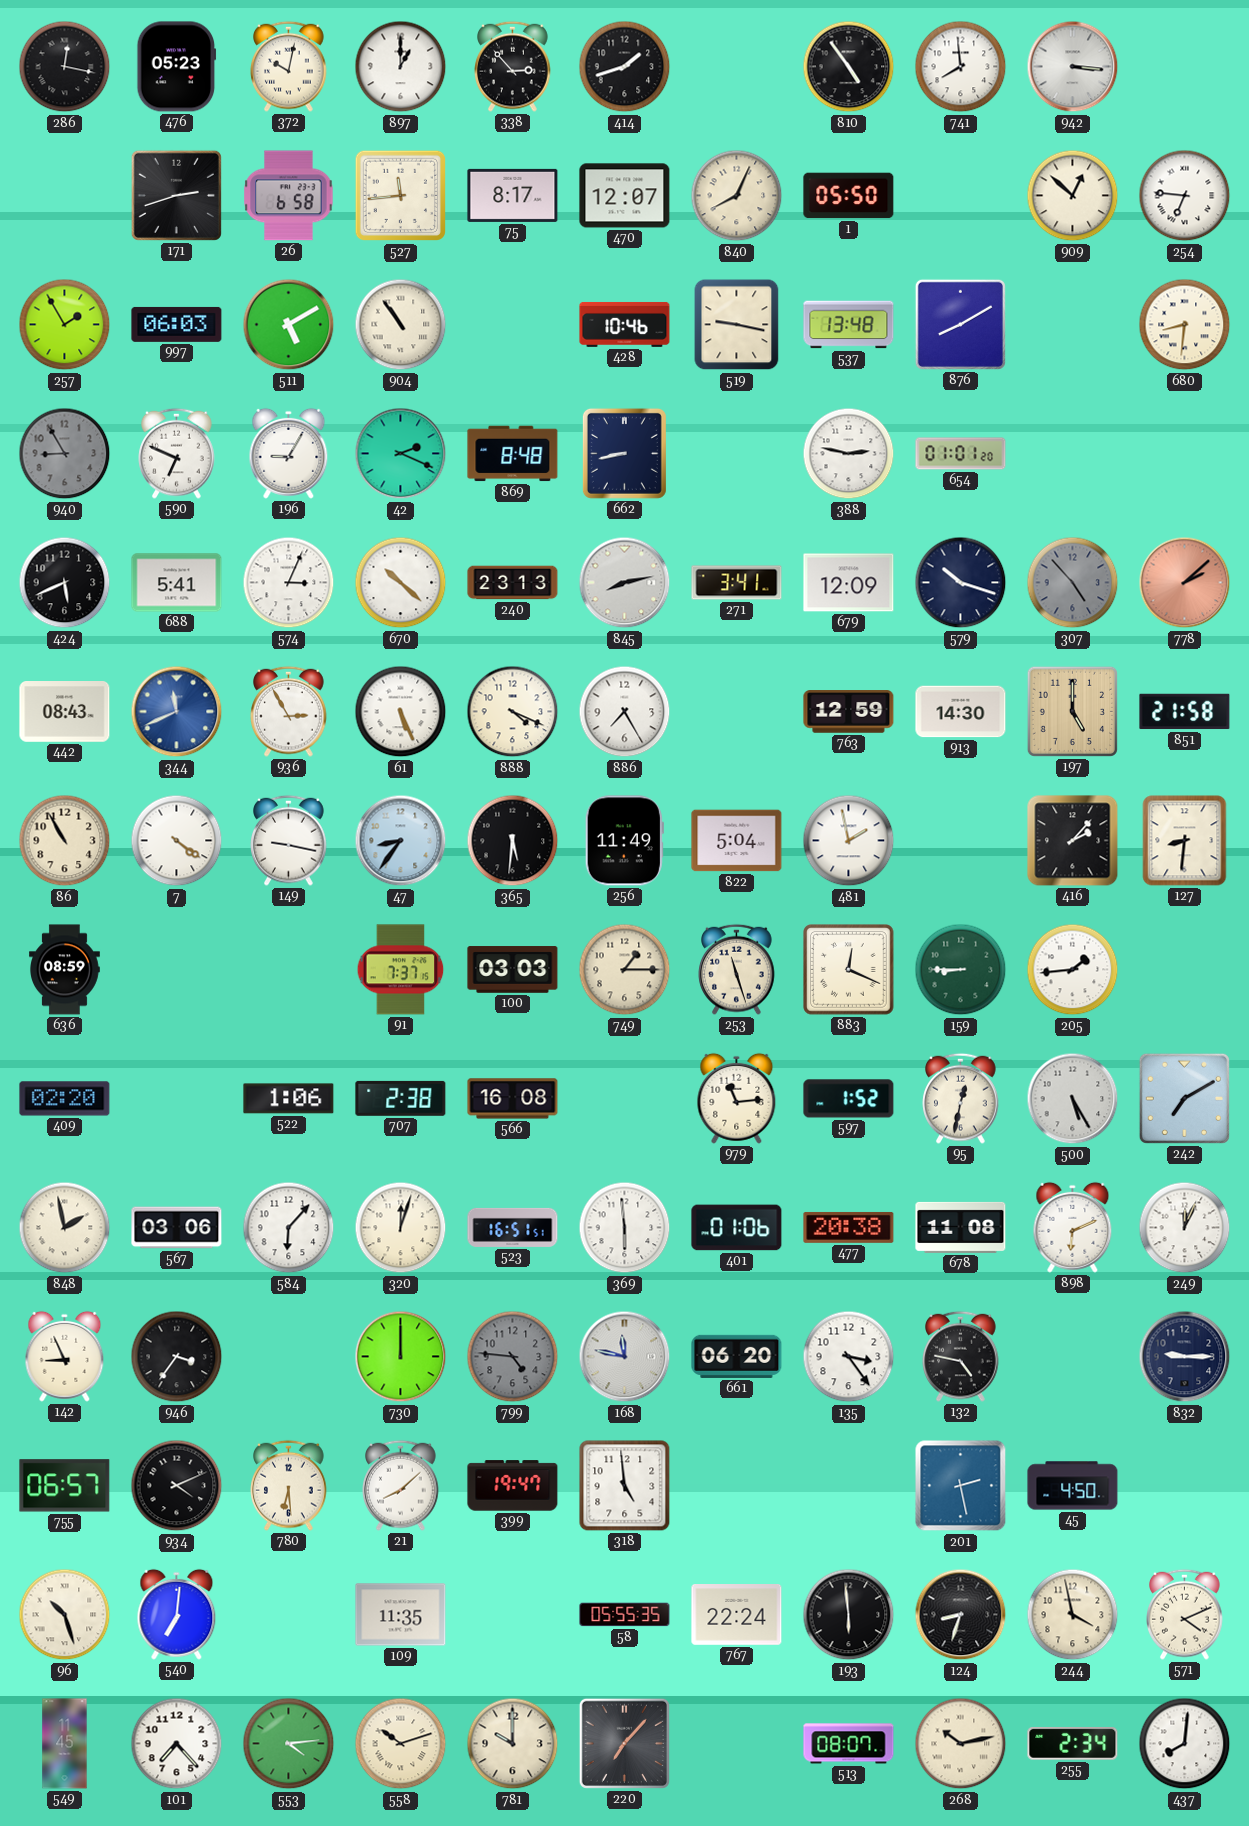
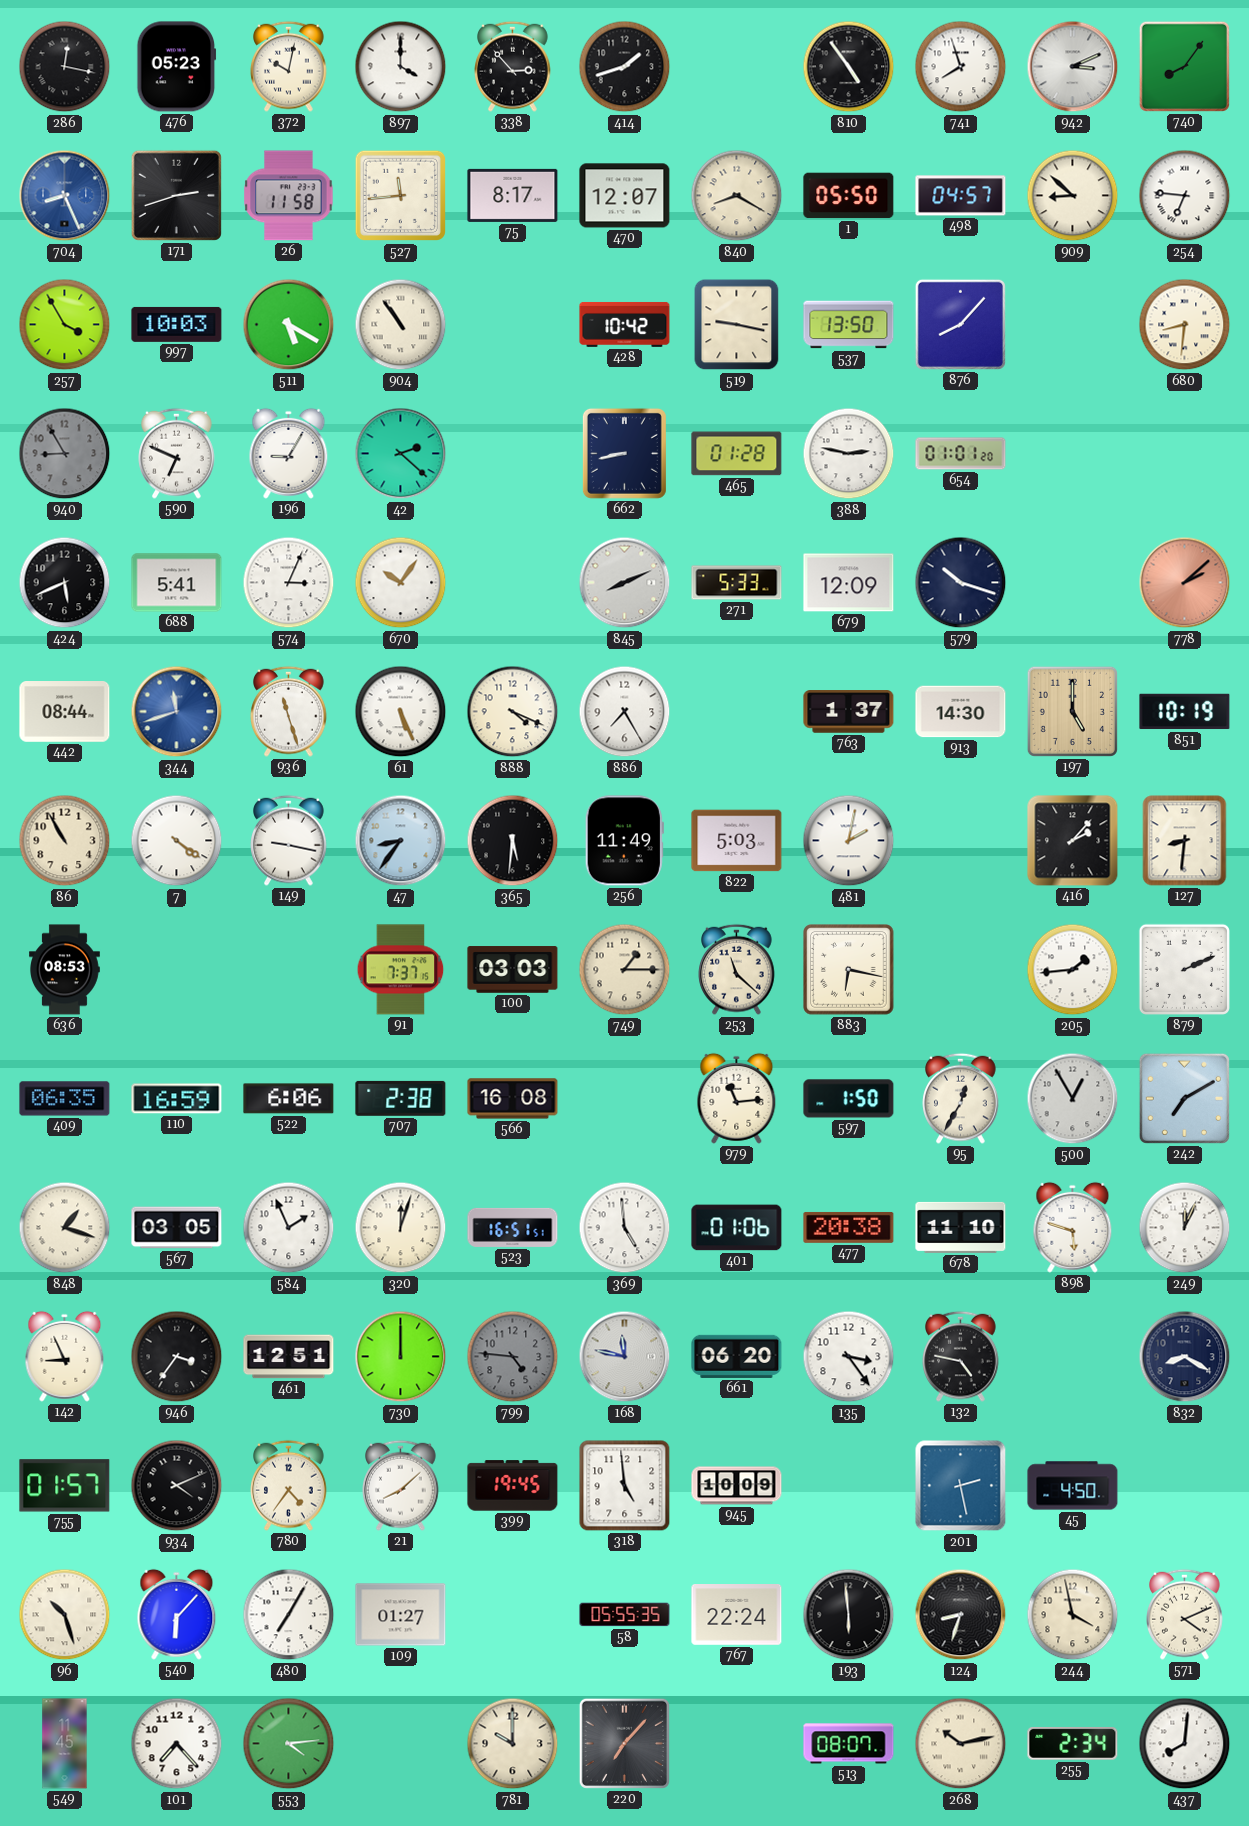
897: 1:00 -> 4:00 (401, 67)
741: 7:59 -> 7:57 (961, 67)
942: 3:16 -> 3:11 (1073, 67)
740: none -> 8:06 (1184, 66)
704: none -> 8:26 (65, 196)
26: 6:58 -> 11:58 (289, 196)
840: 8:04 -> 8:20 (737, 196)
498: none -> 04:57 (961, 196)
909: 12:52 -> 8:52 (1073, 196)
257: 1:55 -> 3:55 (65, 325)
997: 06:03 -> 10:03 (177, 324)
511: 5:10 -> 5:20 (289, 325)
428: 10:46 -> 10:42 (625, 324)
537: 13:48 -> 13:50 (849, 325)
876: 8:10 -> 8:07 (960, 324)
42: 2:19 -> 2:22 (401, 454)
869: 8:48 -> none (513, 454)
465: none -> 01:28 (737, 454)
670: 10:22 -> 10:06 (401, 583)
240: 23:13 -> none (513, 583)
845: 8:13 -> 8:11 (625, 583)
271: 3:41 -> 5:33 (737, 583)
307: 4:53 -> none (1073, 583)
442: 08:43 -> 08:44 (65, 712)
344: 11:41 -> 11:42 (177, 712)
936: 2:55 -> 11:27 (289, 711)
763: 12:59 -> 1:37 (849, 712)
851: 21:58 -> 10:19 (1185, 712)
822: 5:04 -> 5:03 (737, 841)
481: 1:58 -> 2:02 (849, 841)
636: 08:59 -> 08:53 (65, 970)
253: 11:27 -> 11:22 (737, 969)
883: 12:19 -> 6:17 (849, 970)
159: 8:45 -> none (961, 970)
879: none -> 2:11 (1184, 969)
409: 02:20 -> 06:35 (65, 1099)
110: none -> 16:59 (177, 1099)
522: 1:06 -> 6:06 (289, 1099)
597: 1:52 -> 1:50 (849, 1099)
95: 12:32 -> 12:35 (961, 1098)
500: 5:25 -> 12:55 (1073, 1099)
848: 1:58 -> 1:18 (65, 1228)
567: 03:06 -> 03:05 (177, 1228)
584: 6:07 -> 1:56 (289, 1228)
369: 5:59 -> 4:59 (625, 1228)
678: 11:08 -> 11:10 (961, 1227)
898: 6:11 -> 5:48 (1073, 1227)
461: none -> 12:51 (289, 1357)
832: 9:15 -> 8:20 (1185, 1357)
755: 06:57 -> 01:57 (65, 1486)
780: 6:29 -> 4:36 (289, 1485)
399: 19:47 -> 19:45 (513, 1486)
945: none -> 10:09 (737, 1486)
540: 7:01 -> 6:07 (177, 1614)
480: none -> 7:05 (289, 1615)
109: 11:35 -> 01:27 (401, 1615)
558: 10:12 -> none (401, 1744)
